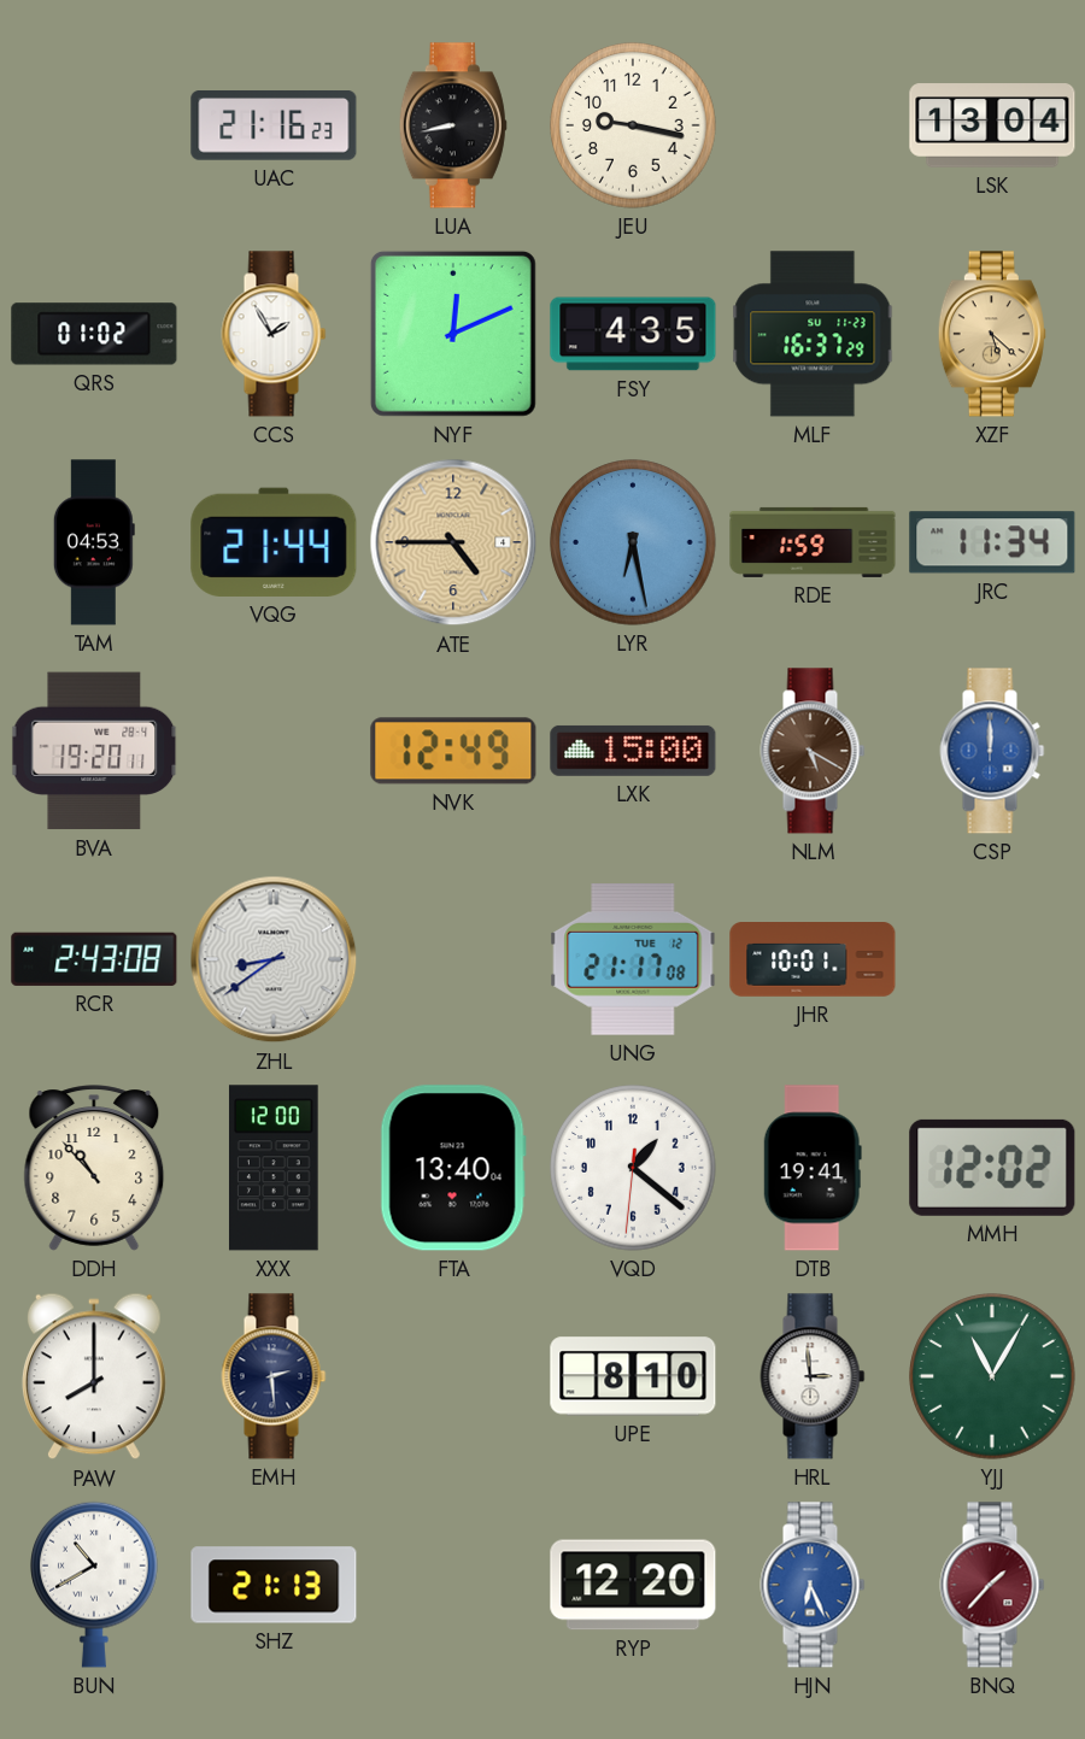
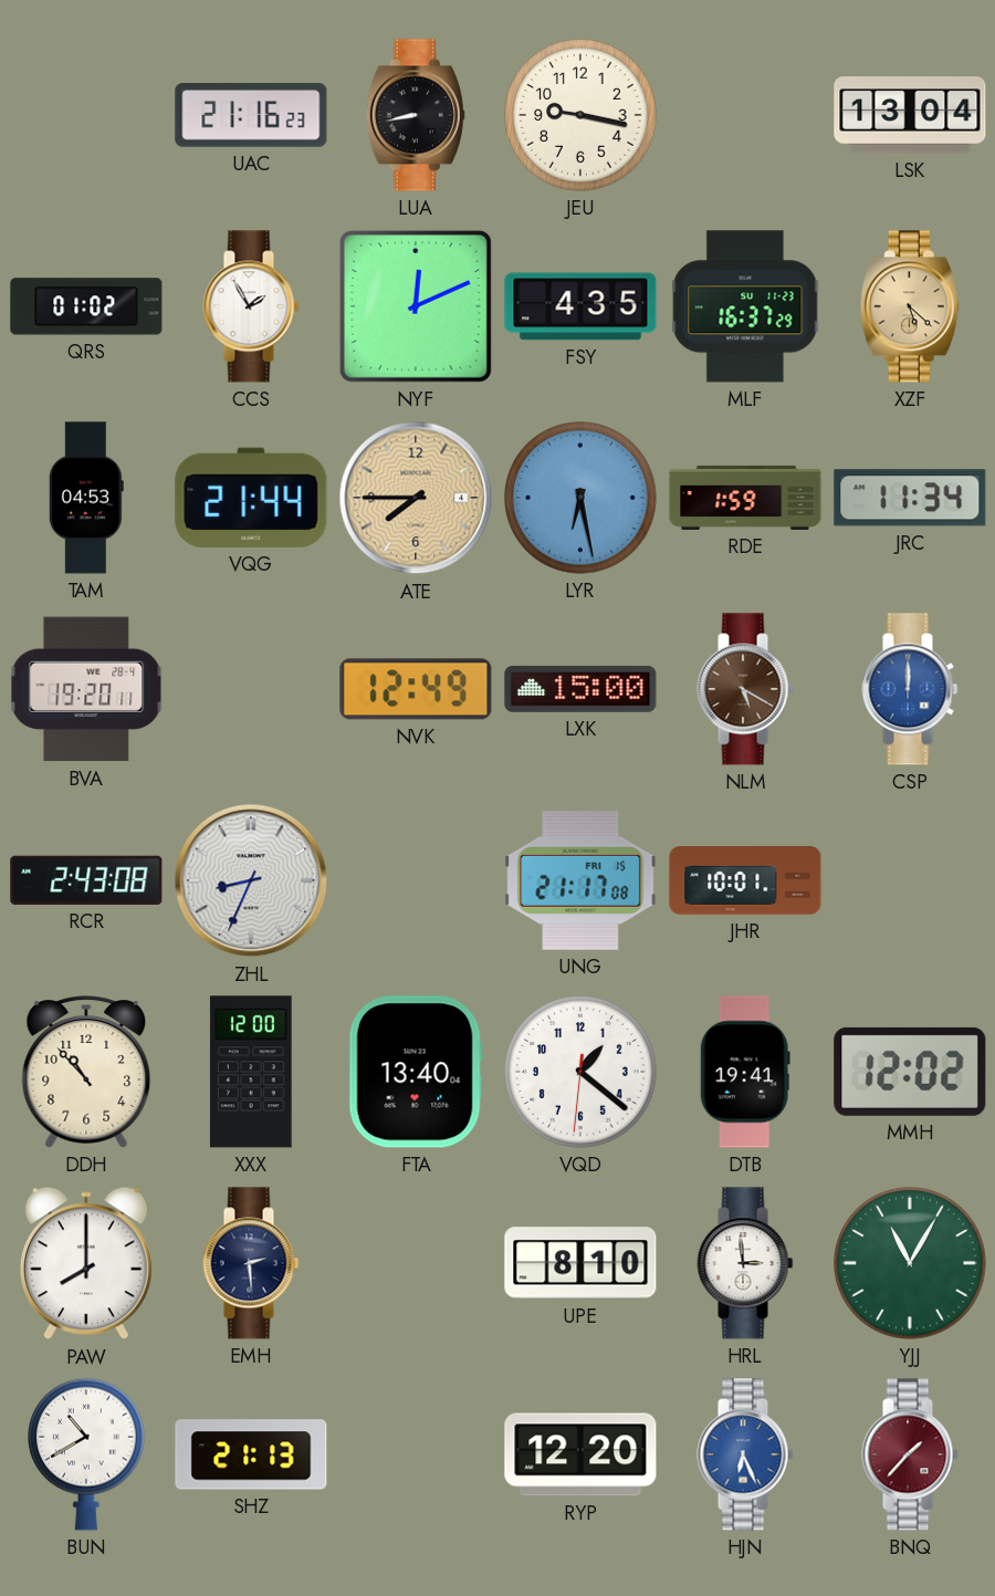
ATE: 4:45 -> 7:45 (416, 498)
ZHL: 8:39 -> 8:34 (251, 880)
UNG date: TUE 12 -> FRI 15 (580, 882)
